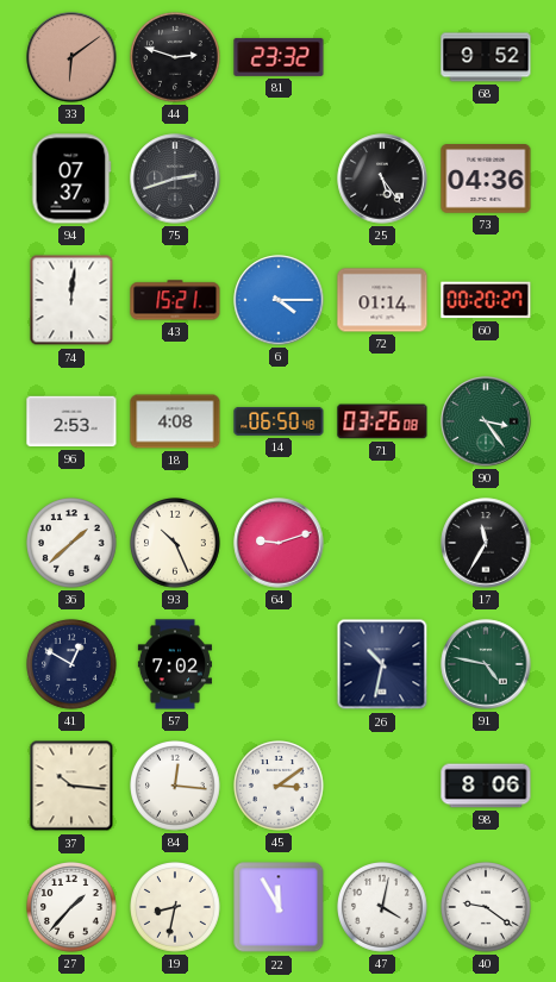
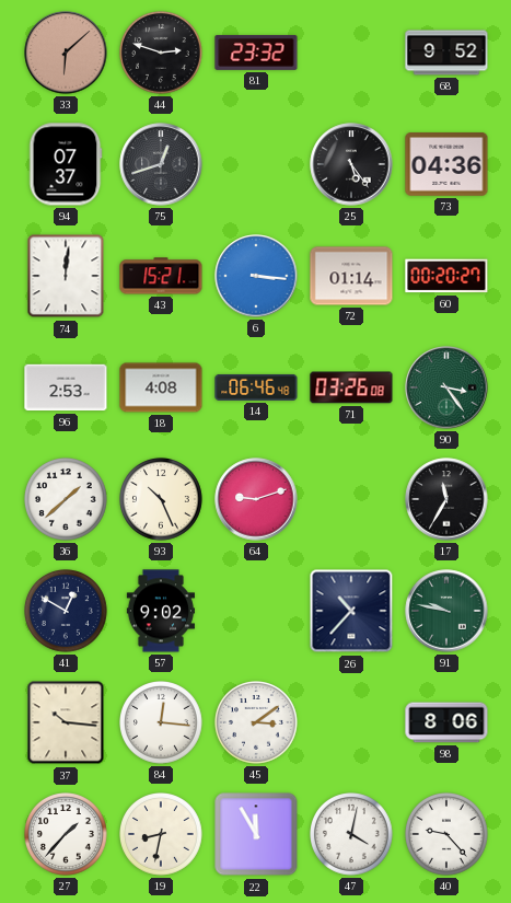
33: 6:09 -> 6:08 (66, 53)
75: 2:42 -> 12:42 (161, 164)
6: 4:15 -> 3:16 (256, 276)
14: 06:50 -> 06:46 (256, 387)
57: 7:02 -> 9:02 (161, 611)
26: 10:32 -> 10:37 (351, 611)
91: 4:47 -> 9:47 (446, 611)
40: 9:21 -> 9:23 (448, 835)
